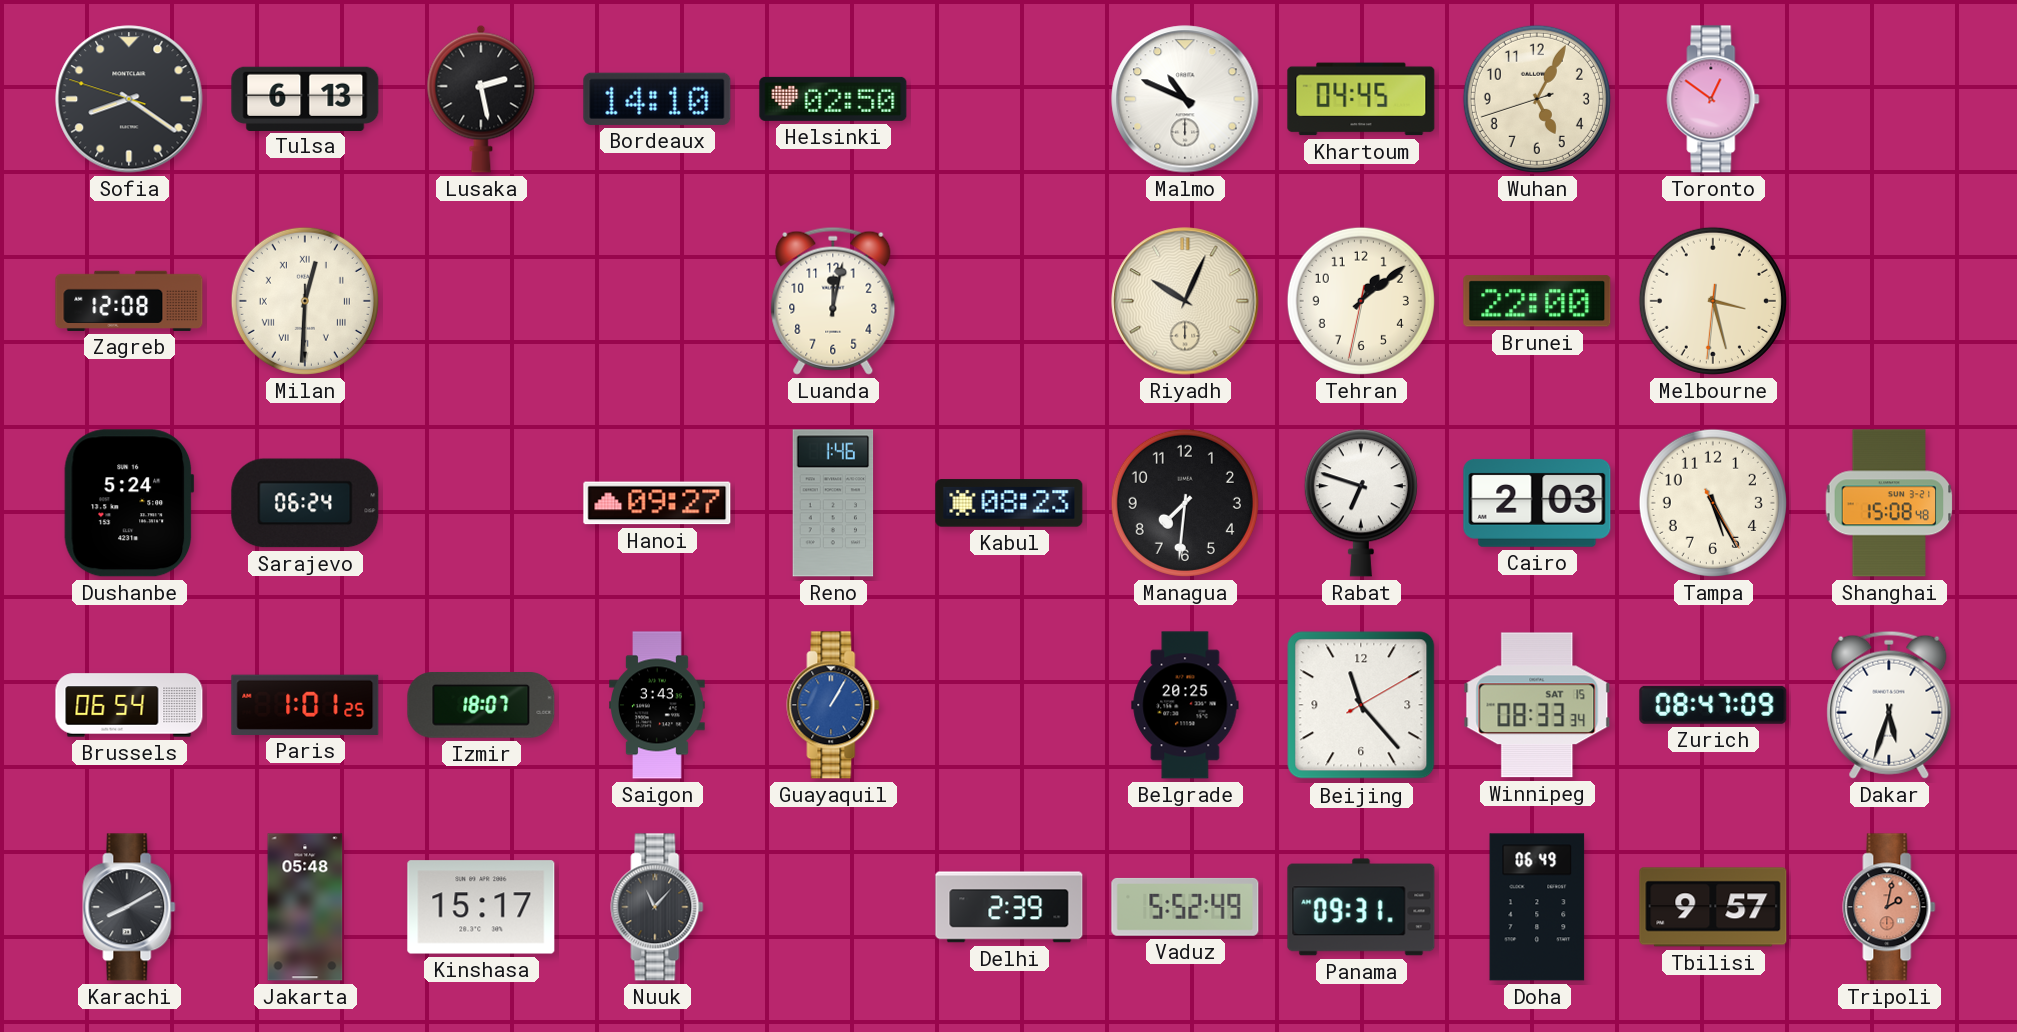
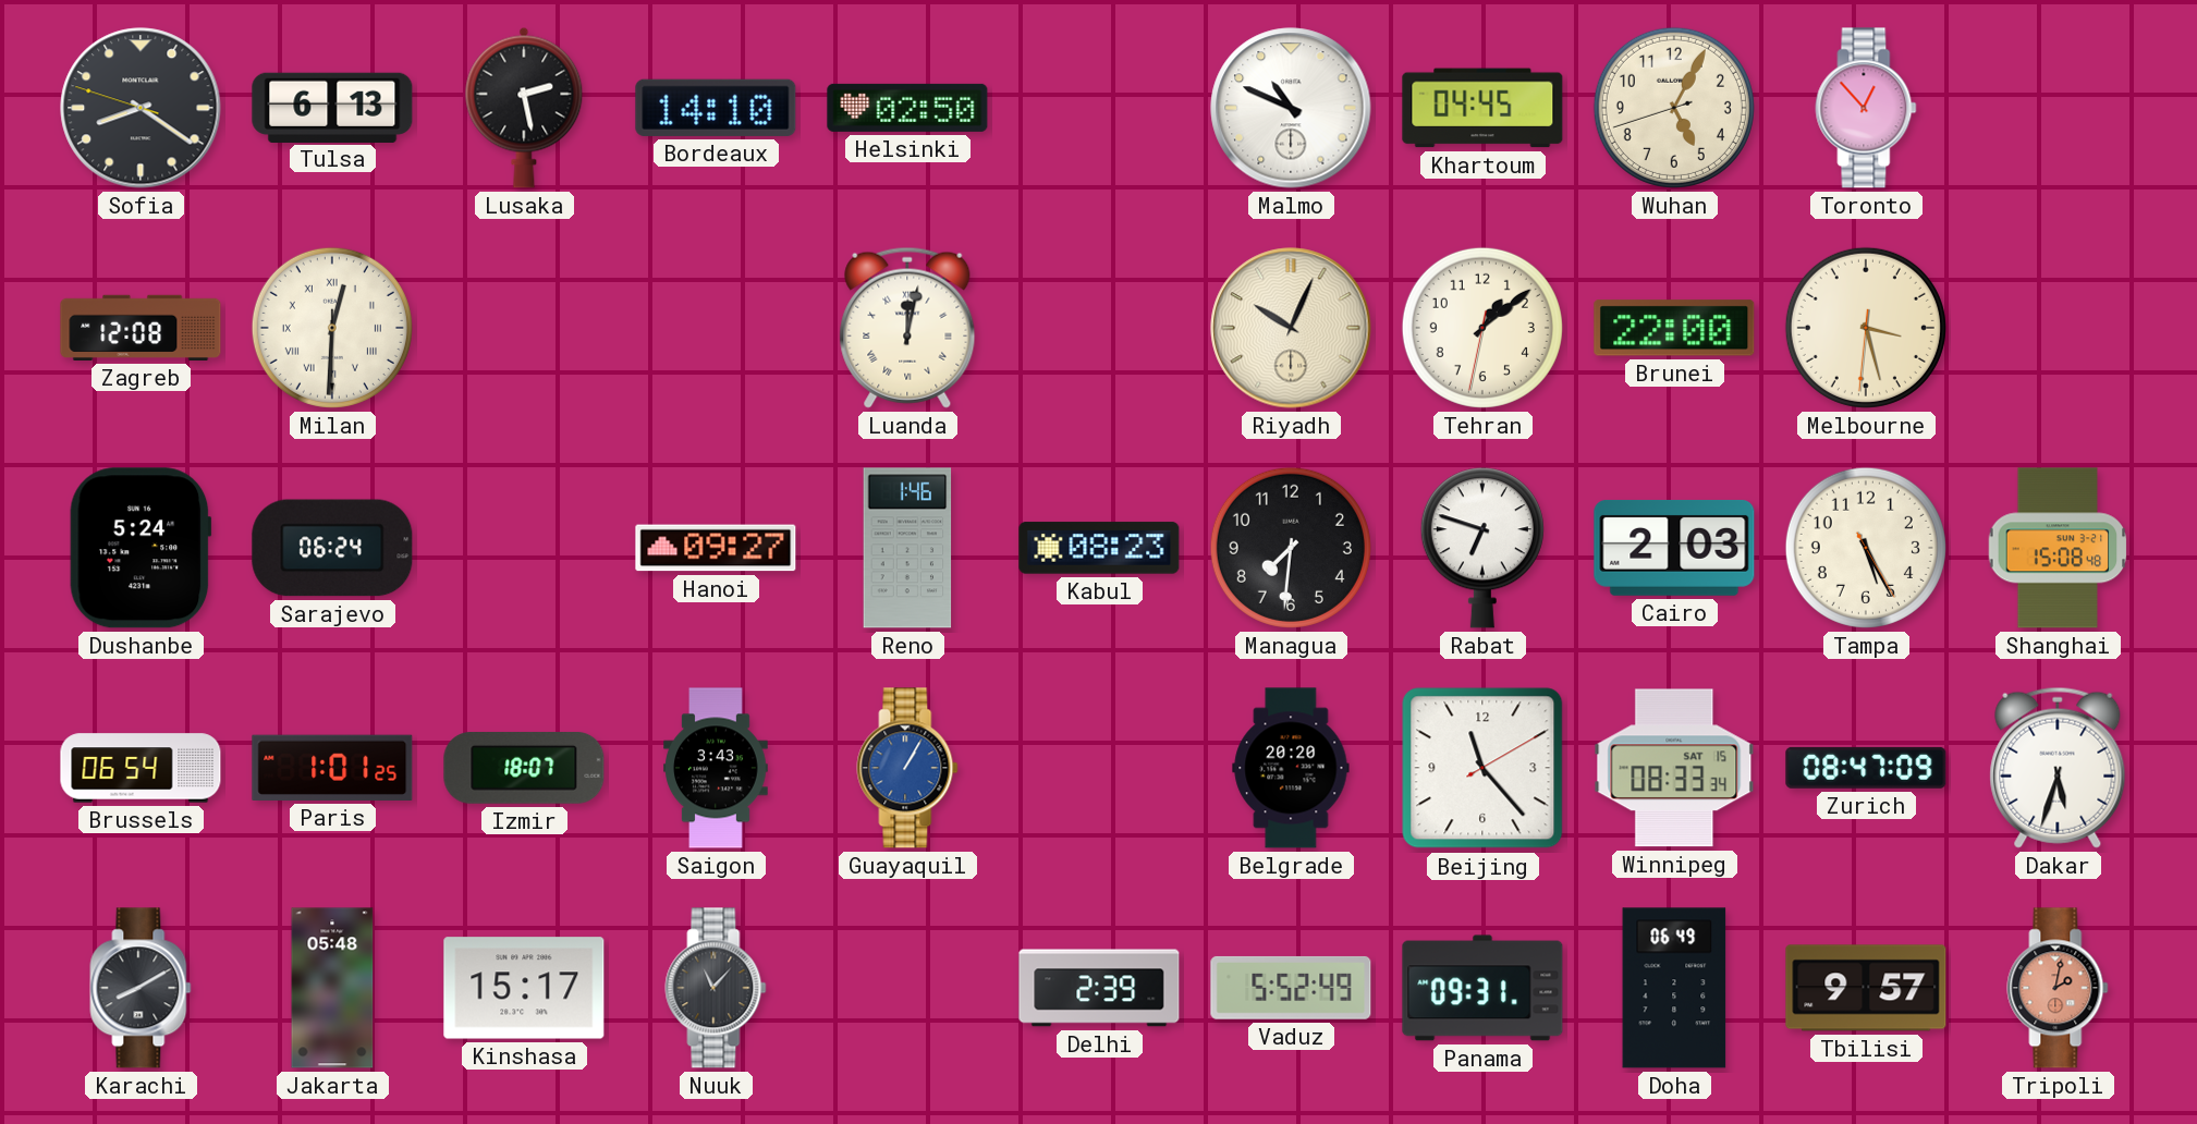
Toronto: 12:51 -> 12:53 (1866, 108)
Luanda numerals: Arabic -> Roman (907, 328)
Belgrade: 20:25 -> 20:20 (1291, 768)
